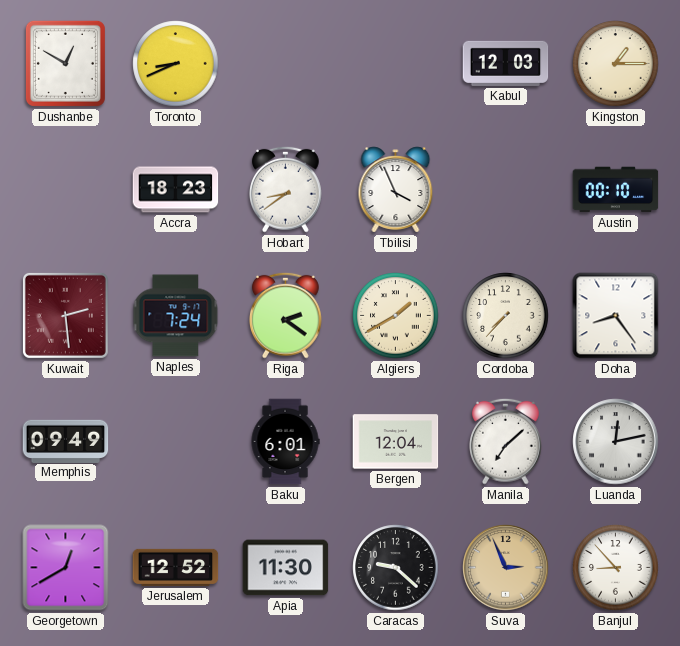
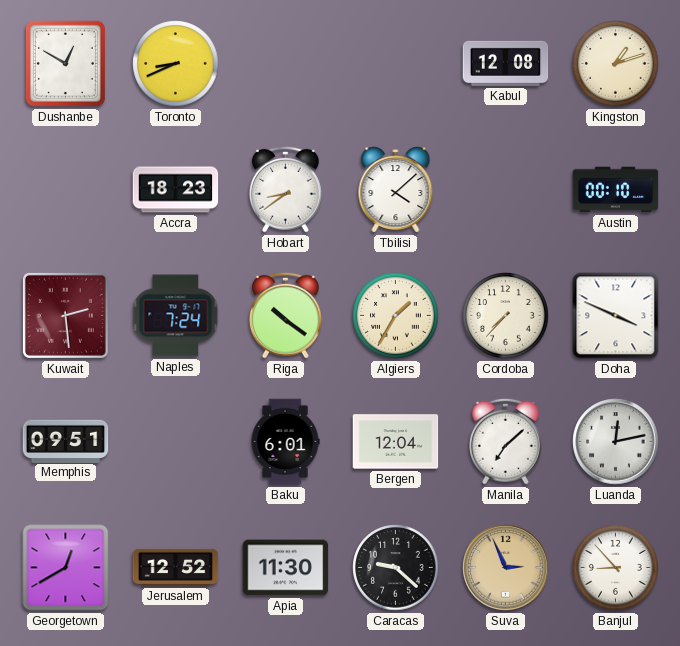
Kabul: 12:03 -> 12:08 (506, 63)
Kingston: 1:15 -> 1:12 (616, 64)
Tbilisi: 3:56 -> 4:08 (396, 190)
Riga: 2:21 -> 10:21 (286, 315)
Algiers: 1:40 -> 1:35 (396, 316)
Doha: 8:24 -> 3:49 (616, 316)
Memphis: 09:49 -> 09:51 (66, 441)
